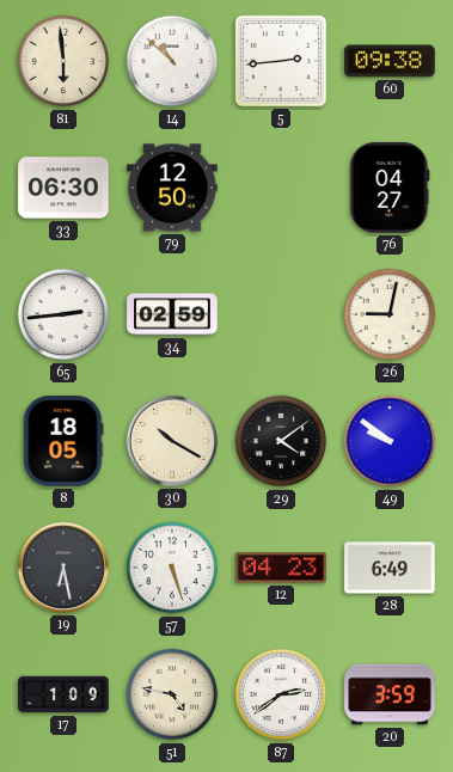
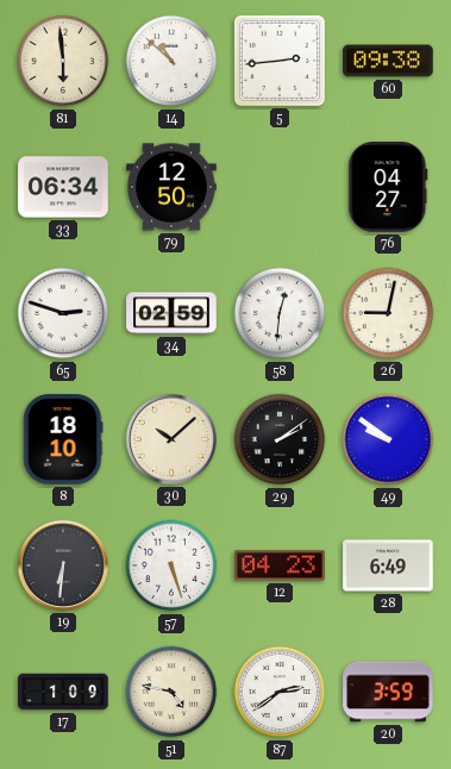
33: 06:30 -> 06:34 (63, 187)
65: 2:44 -> 2:48 (63, 313)
58: none -> 12:31 (280, 313)
8: 18:05 -> 18:10 (63, 439)
30: 10:20 -> 10:08 (171, 439)
29: 4:09 -> 2:09 (280, 439)
19: 6:28 -> 6:31 (63, 565)
